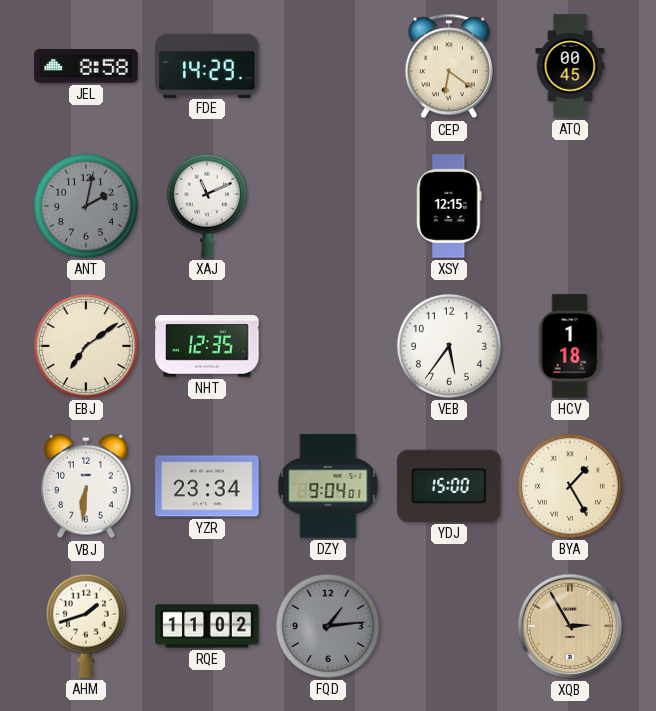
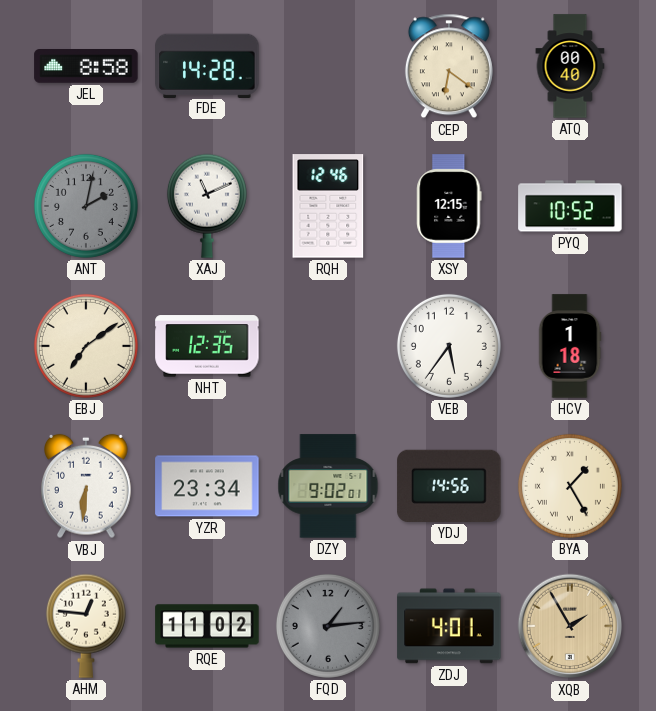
FDE: 14:29 -> 14:28 (207, 65)
ATQ: 00:45 -> 00:40 (570, 66)
RQH: none -> 12:46 (328, 206)
PYQ: none -> 10:52 (570, 206)
DZY: 9:04 -> 9:02 (328, 486)
YDJ: 15:00 -> 14:56 (449, 486)
AHM: 1:42 -> 12:46 (86, 626)
ZDJ: none -> 4:01 (449, 626)
XQB: 2:55 -> 1:55 (570, 626)
